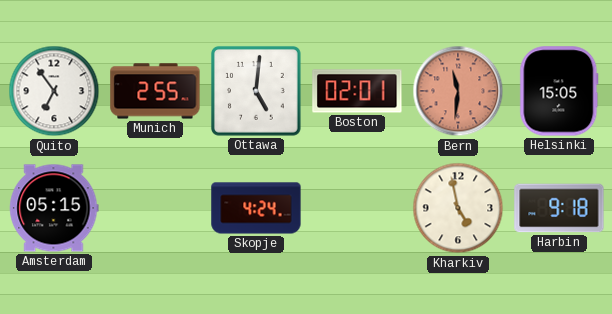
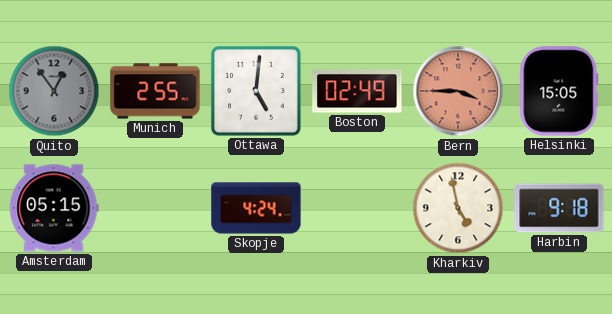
Quito: 6:54 -> 12:54 (54, 91)
Quito dial: white -> grey (54, 91)
Boston: 02:01 -> 02:49 (357, 91)
Bern: 11:31 -> 3:45 (458, 91)
